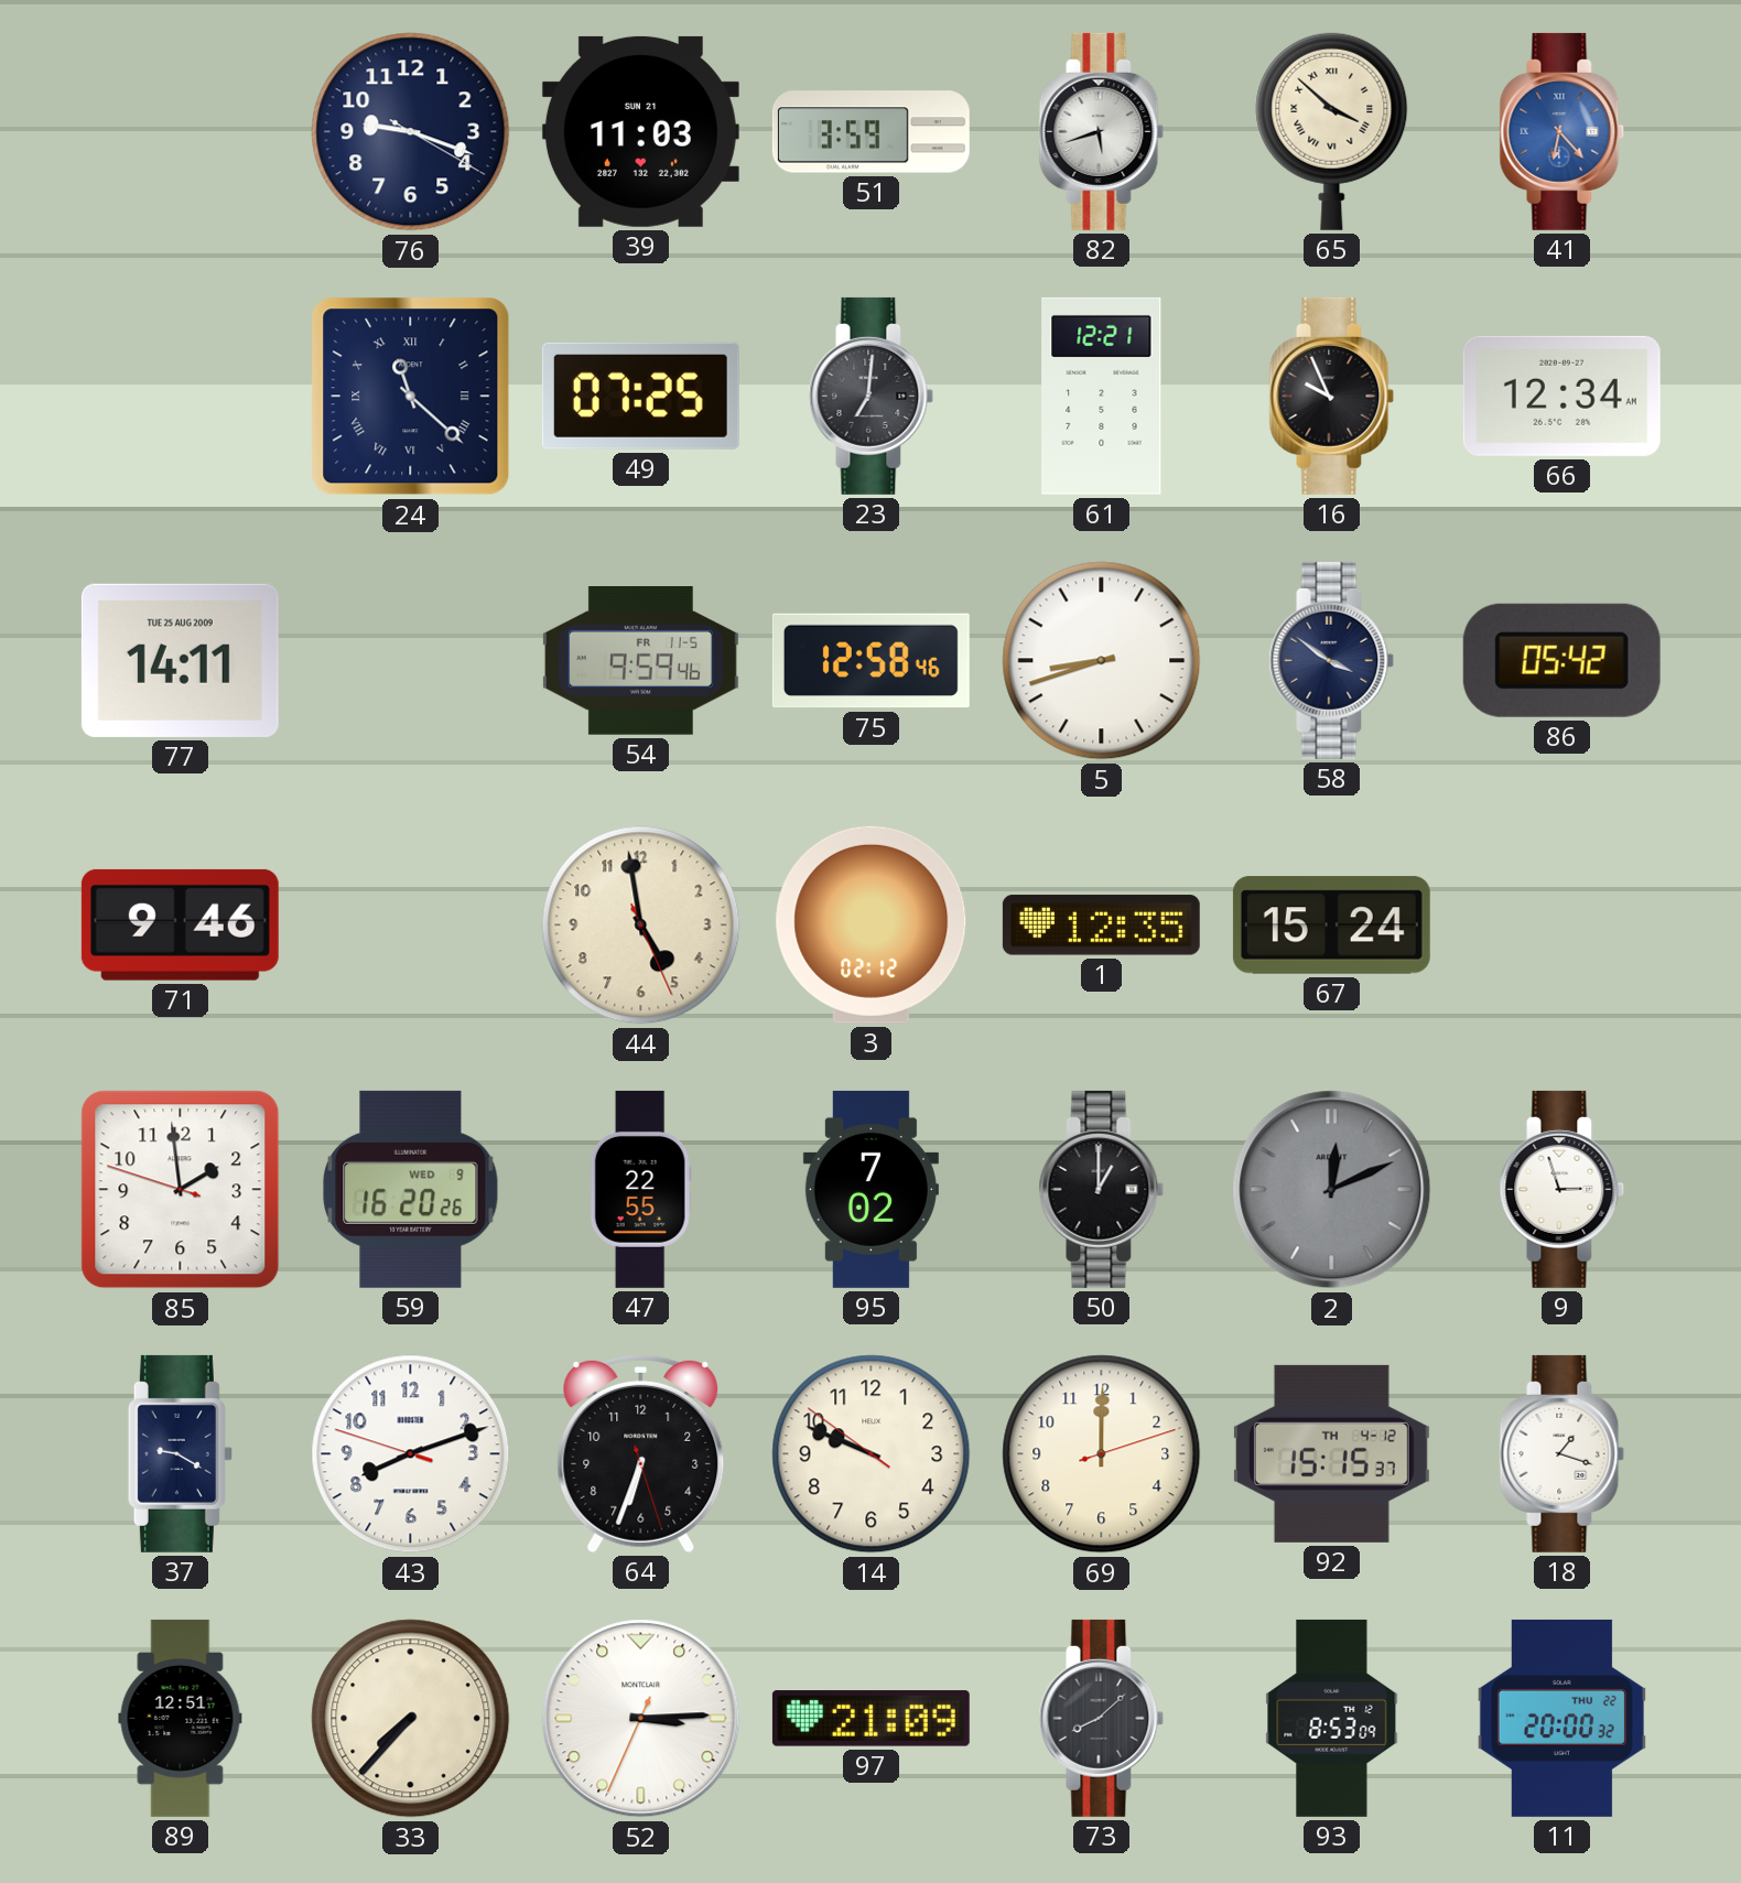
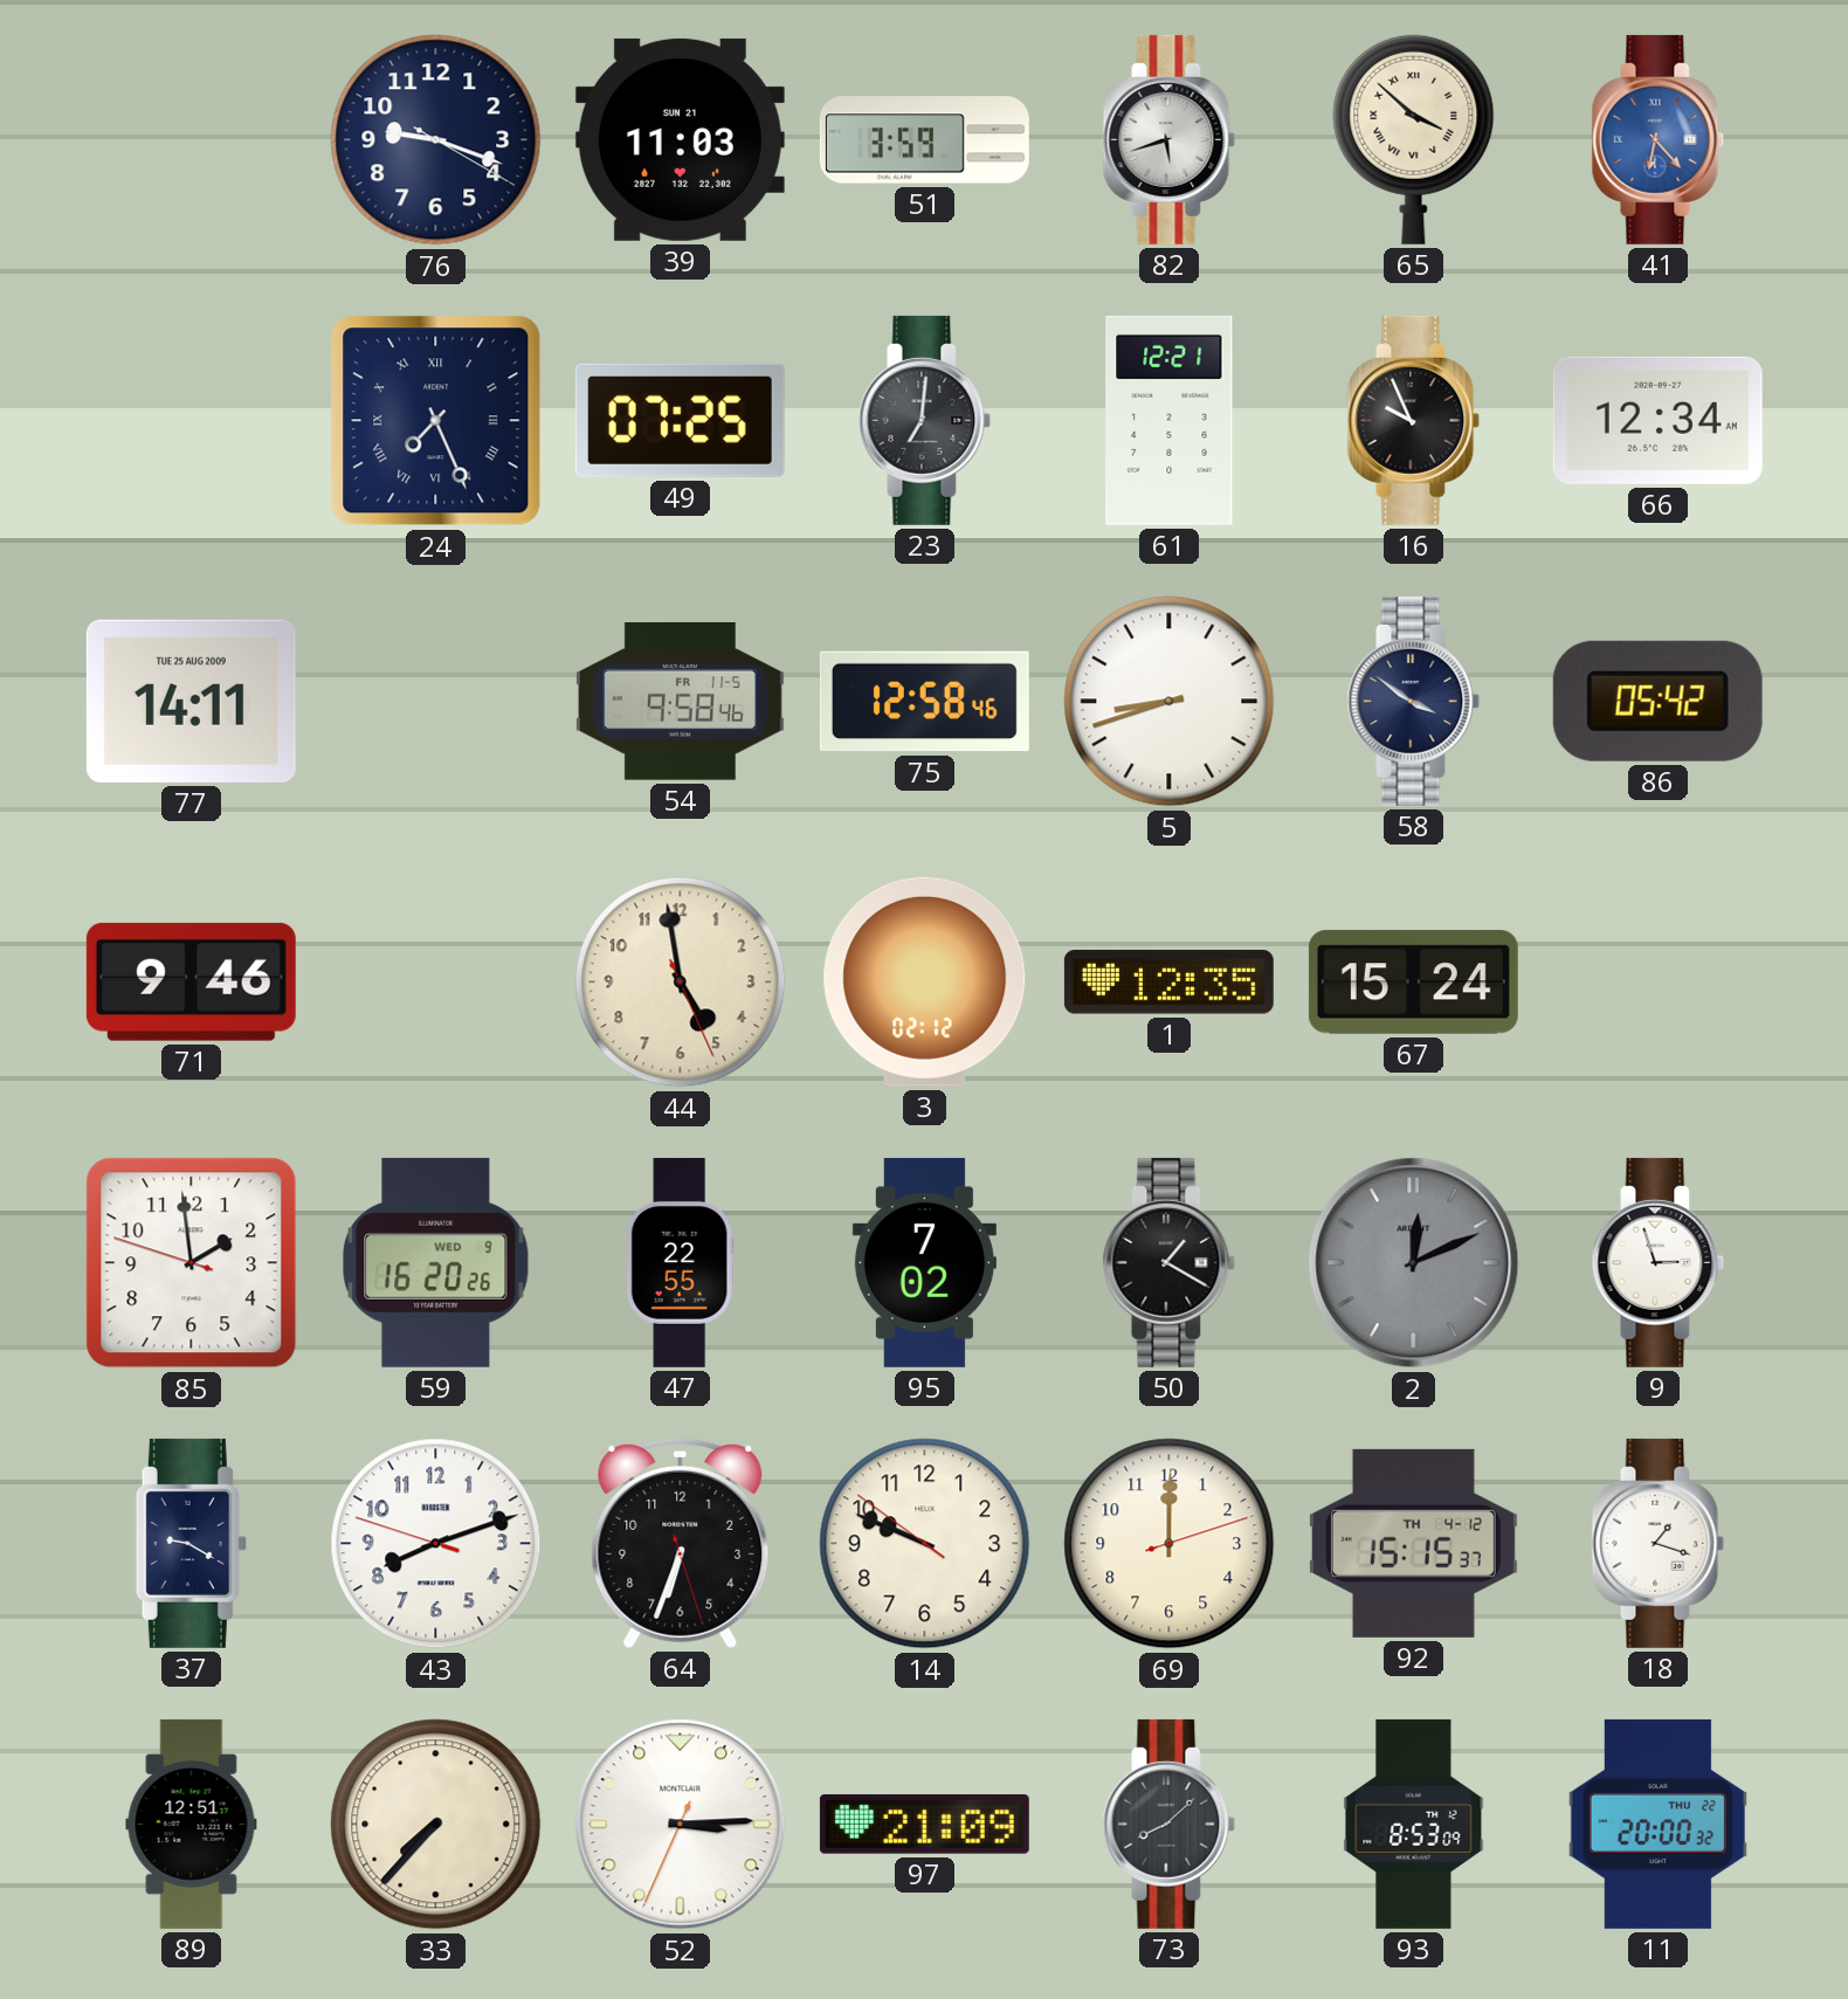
24: 11:22 -> 7:26 (436, 421)
54: 9:59 -> 9:58 (680, 702)
50: 1:00 -> 1:20 (1170, 1262)
